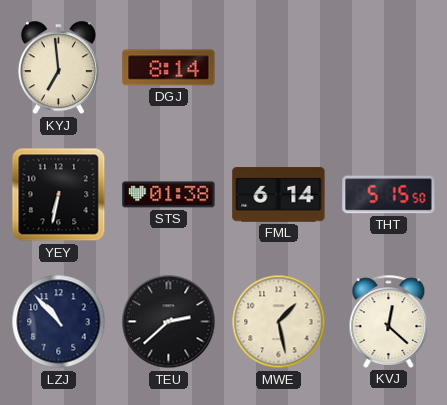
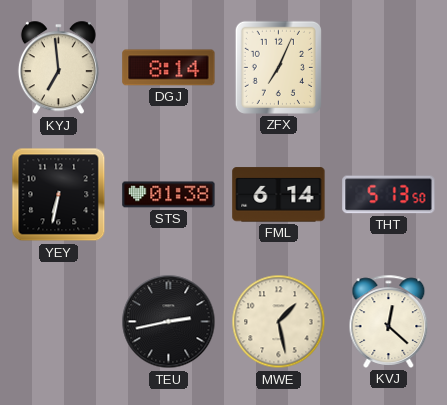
ZFX: none -> 7:04 (278, 67)
THT: 5:15 -> 5:13 (389, 195)
LZJ: 10:53 -> none (59, 322)
TEU: 2:38 -> 2:43 (169, 322)
